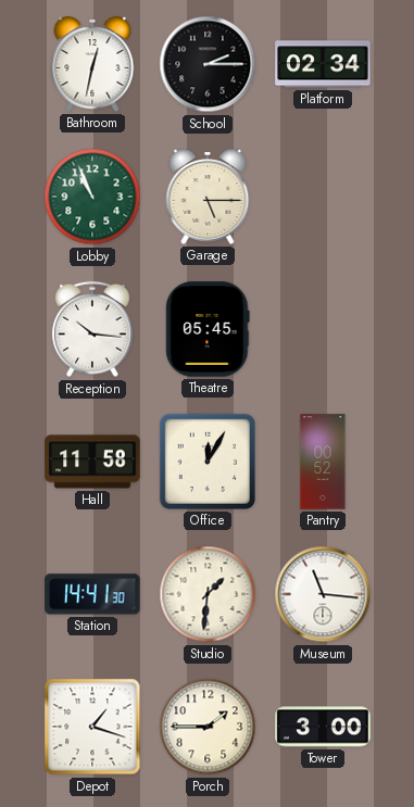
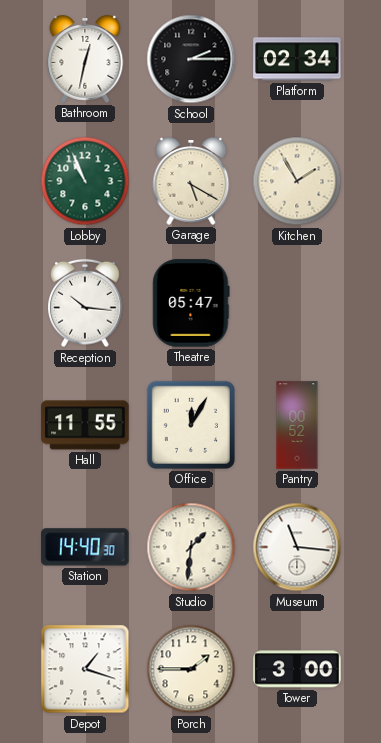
Garage: 5:15 -> 5:20 (191, 181)
Kitchen: none -> 1:55 (297, 181)
Theatre: 05:45 -> 05:47 (191, 303)
Hall: 11:58 -> 11:55 (85, 425)
Station: 14:41 -> 14:40 (85, 547)
